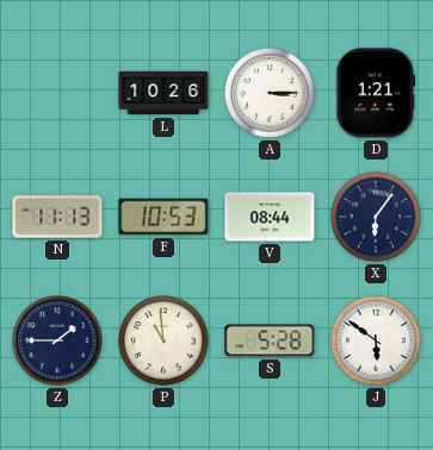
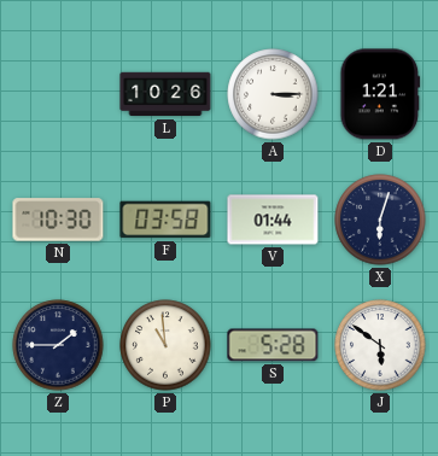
N: 11:13 -> 10:30 (58, 220)
F: 10:53 -> 03:58 (165, 220)
V: 08:44 -> 01:44 (273, 220)
X: 6:06 -> 6:03 (380, 220)
